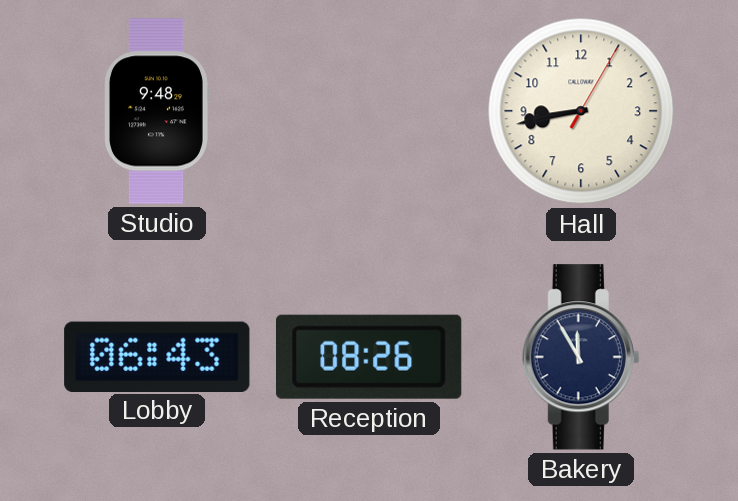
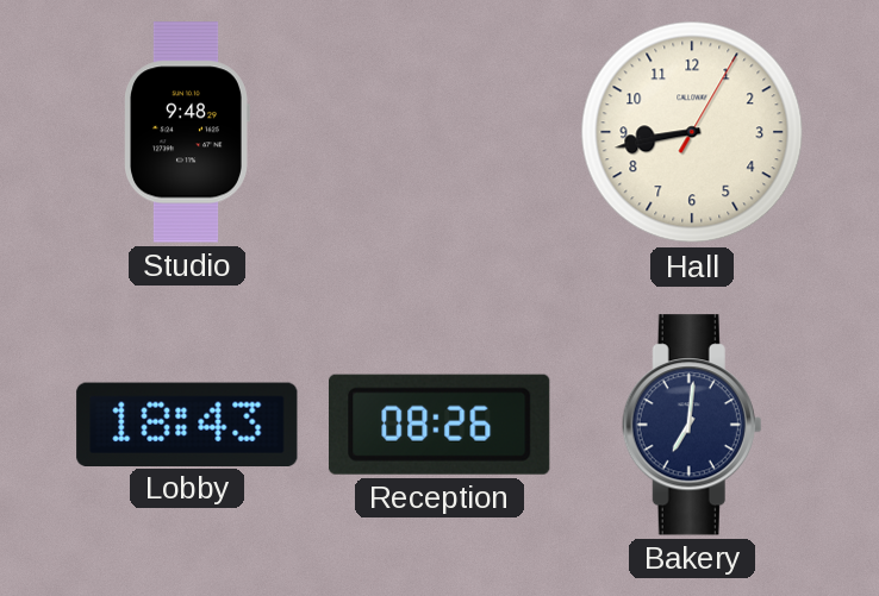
Lobby: 06:43 -> 18:43 (187, 424)
Bakery: 11:55 -> 7:01 (692, 425)
